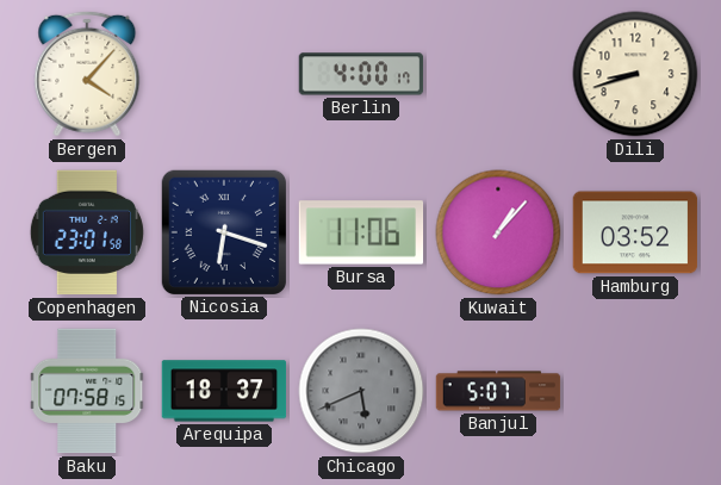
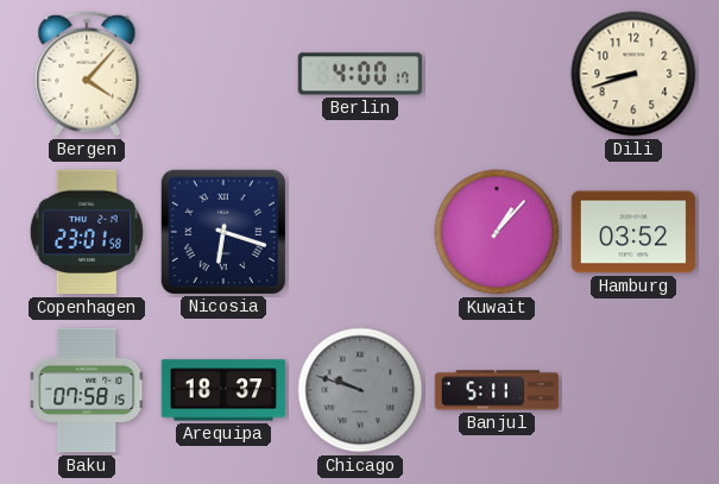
Bursa: 11:06 -> none (361, 232)
Chicago: 5:41 -> 9:48 (360, 390)
Banjul: 5:07 -> 5:11 (497, 390)
